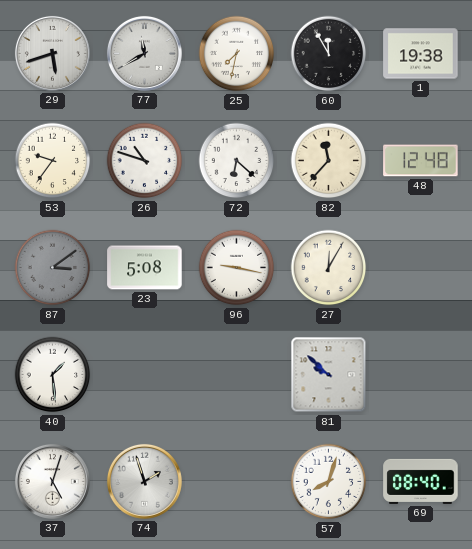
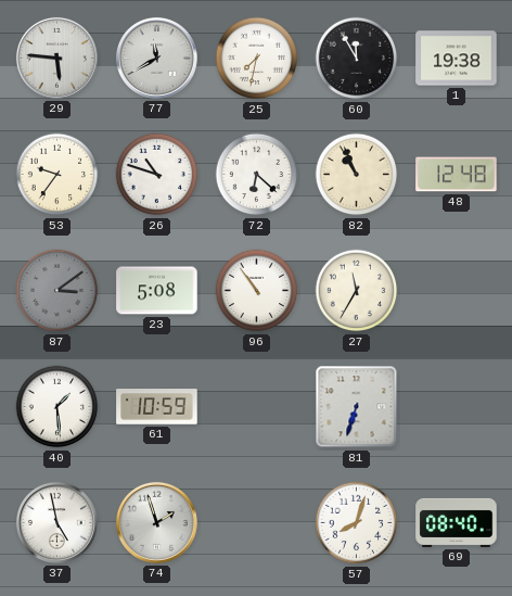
29: 5:42 -> 5:46 (56, 58)
82: 11:37 -> 10:56 (357, 175)
96: 9:17 -> 10:54 (257, 291)
27: 12:05 -> 11:35 (357, 291)
61: none -> 10:59 (157, 407)
81: 9:52 -> 6:33 (357, 407)
37: 5:03 -> 4:58 (56, 522)
